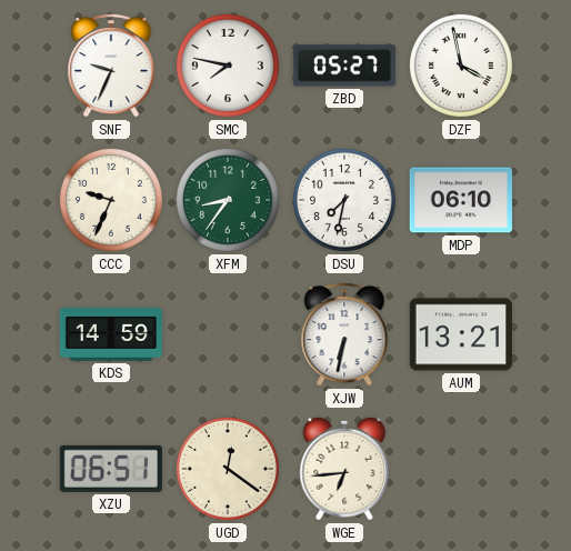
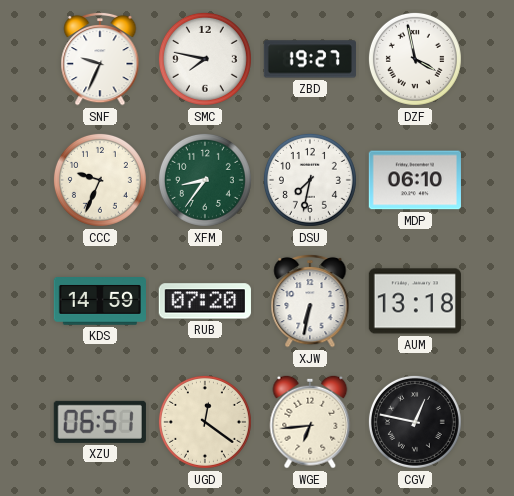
ZBD: 05:27 -> 19:27 (310, 59)
RUB: none -> 07:20 (205, 301)
AUM: 13:21 -> 13:18 (415, 301)
CGV: none -> 12:47 (415, 422)
